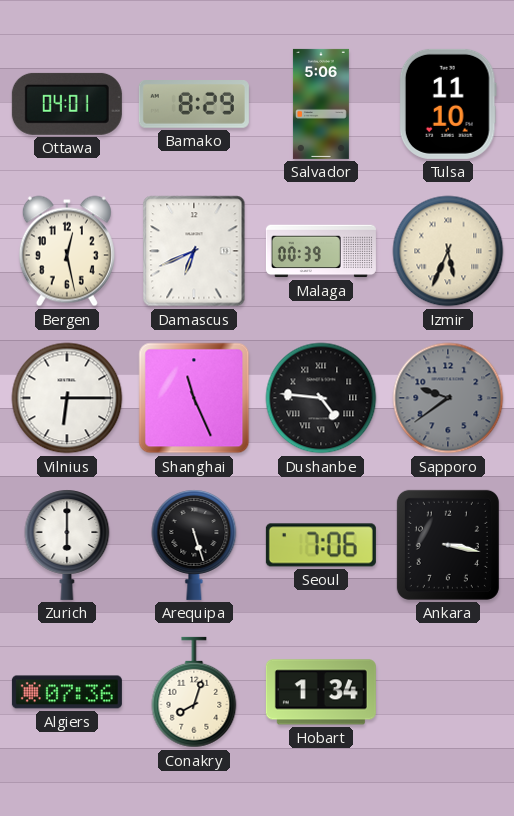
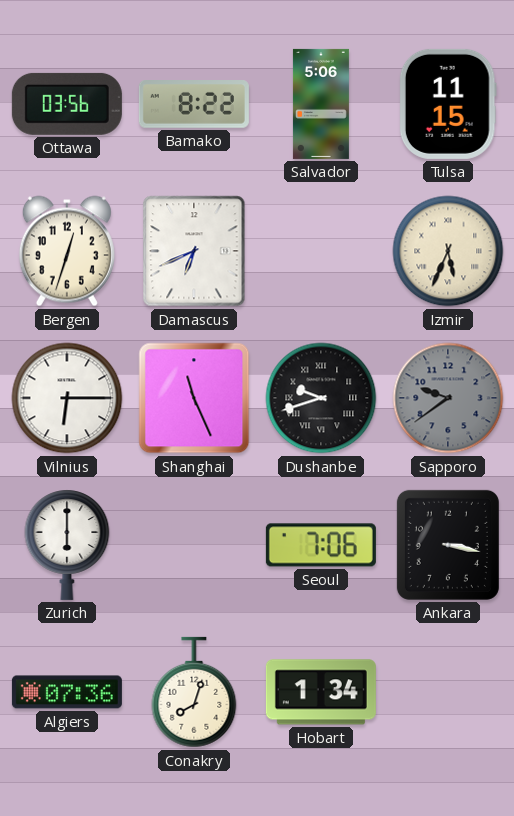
Ottawa: 04:01 -> 03:56 (67, 104)
Bamako: 8:29 -> 8:22 (194, 105)
Tulsa: 11:10 -> 11:15 (448, 104)
Bergen: 12:28 -> 12:33 (67, 251)
Malaga: 00:39 -> none (321, 251)
Dushanbe: 4:46 -> 9:42 (321, 398)
Arequipa: 5:27 -> none (194, 545)
